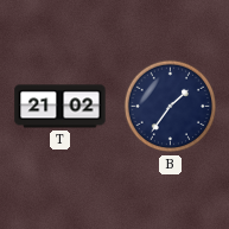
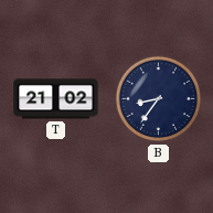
B: 1:36 -> 8:36 (159, 99)
